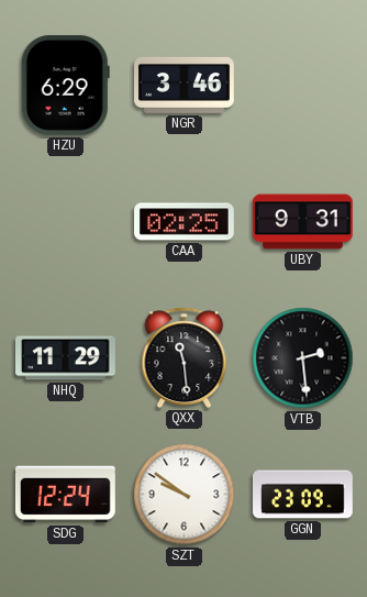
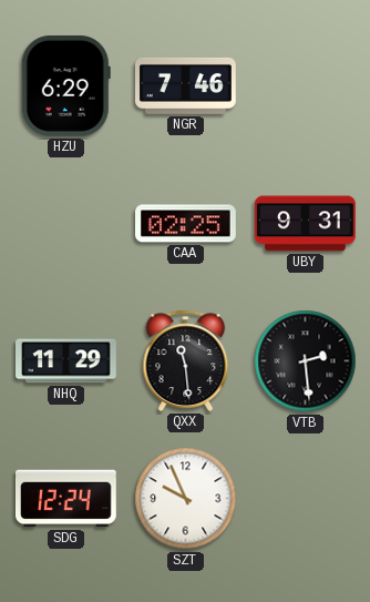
NGR: 3:46 -> 7:46 (186, 85)
SZT: 9:51 -> 9:56 (186, 499)
GGN: 23:09 -> none (303, 495)
